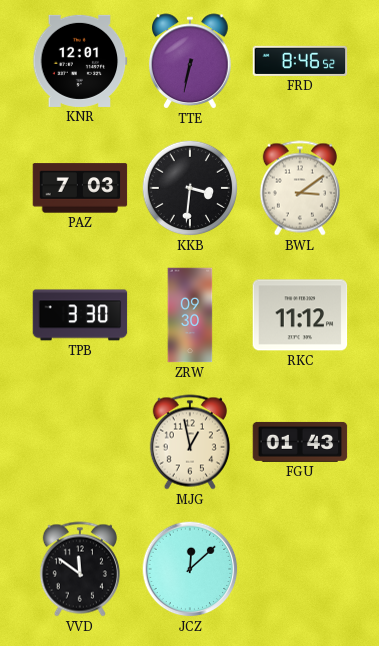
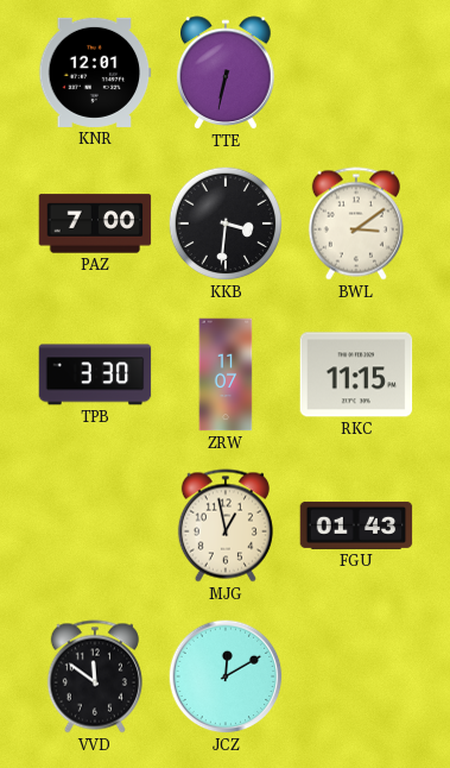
FRD: 8:46 -> none (300, 61)
PAZ: 7:03 -> 7:00 (95, 224)
ZRW: 09:30 -> 11:07 (226, 374)
RKC: 11:12 -> 11:15 (356, 374)
JCZ: 12:08 -> 12:10 (226, 676)
